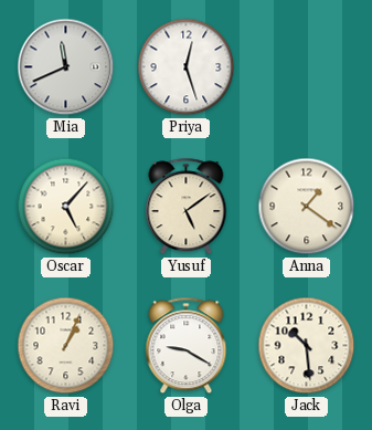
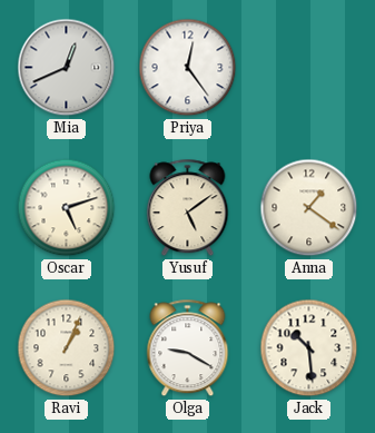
Mia: 11:41 -> 12:41 (67, 68)
Priya: 12:27 -> 12:24 (188, 68)
Oscar: 5:07 -> 5:12 (67, 208)
